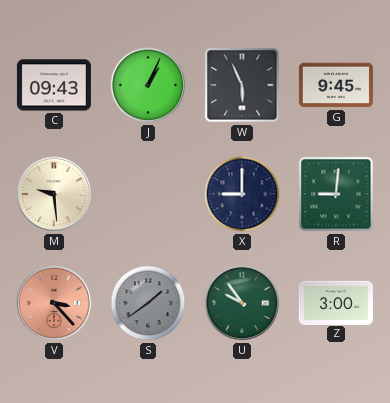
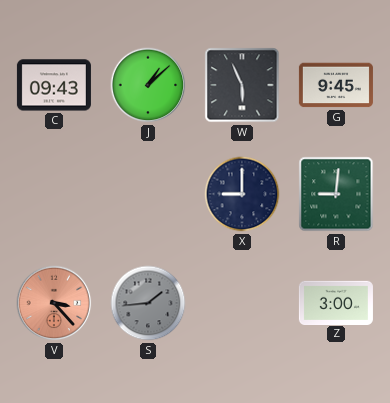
J: 1:04 -> 1:08 (148, 85)
M: 9:29 -> none (54, 194)
S: 1:39 -> 1:44 (148, 303)
U: 9:54 -> none (242, 303)
